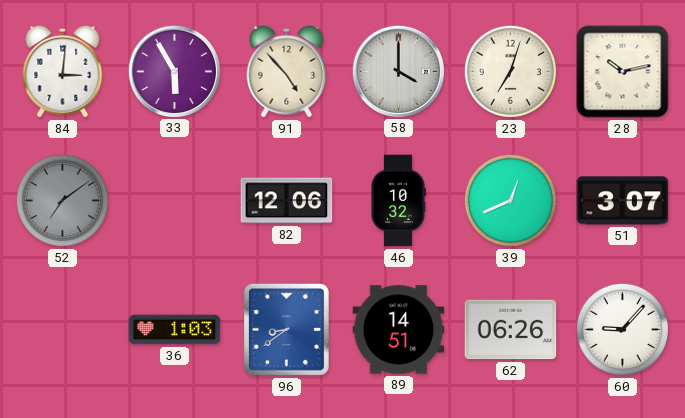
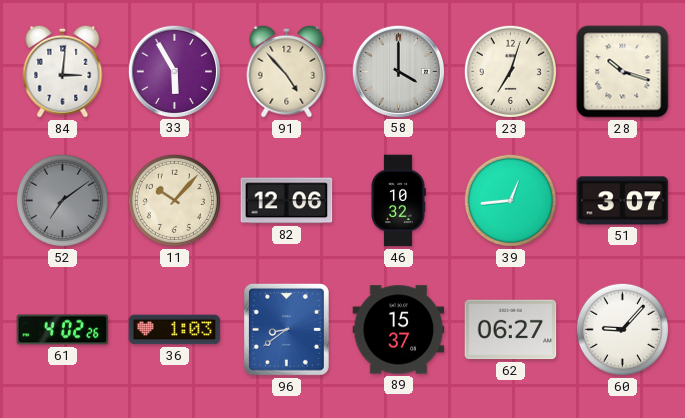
28: 10:13 -> 10:18 (623, 72)
11: none -> 10:07 (174, 200)
39: 12:41 -> 12:44 (510, 200)
61: none -> 4:02 (63, 330)
89: 14:51 -> 15:37 (399, 330)
62: 06:26 -> 06:27 (511, 330)
